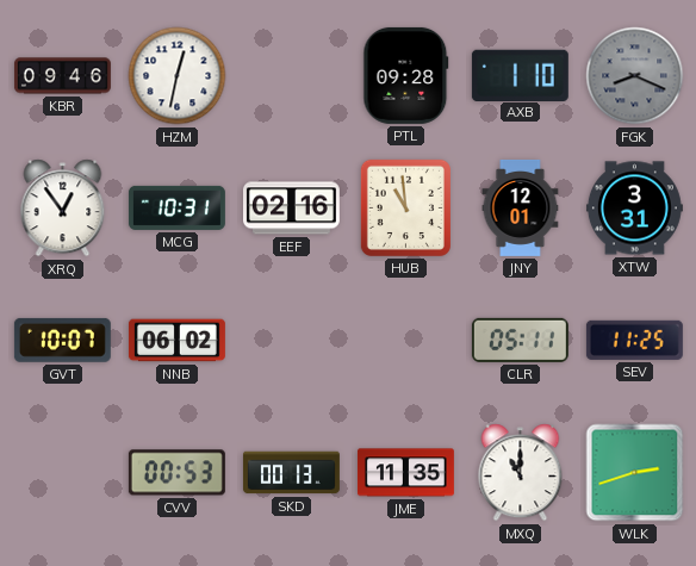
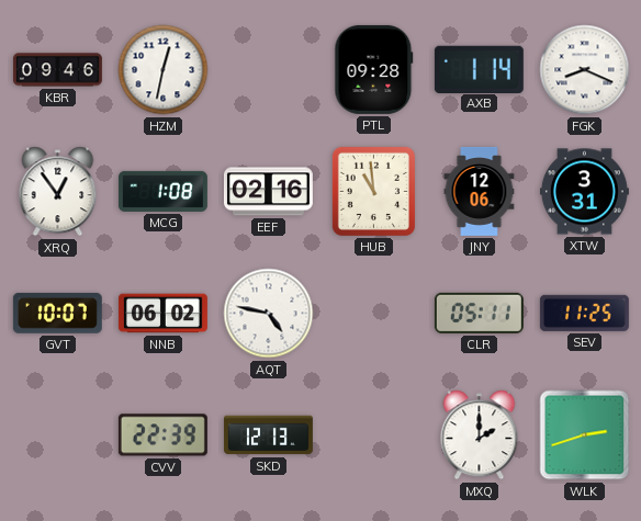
AXB: 1:10 -> 1:14 (479, 69)
FGK dial: grey -> white (585, 70)
MCG: 10:31 -> 1:08 (162, 191)
JNY: 12:01 -> 12:06 (480, 191)
AQT: none -> 4:47 (269, 314)
CVV: 00:53 -> 22:39 (162, 435)
SKD: 00:13 -> 12:13 (268, 435)
JME: 11:35 -> none (405, 473)
MXQ: 11:00 -> 2:00 (480, 435)
